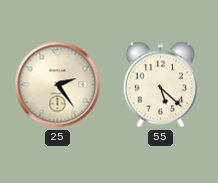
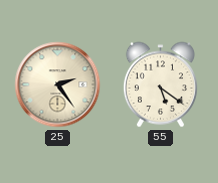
55: 5:22 -> 5:21 (160, 85)
